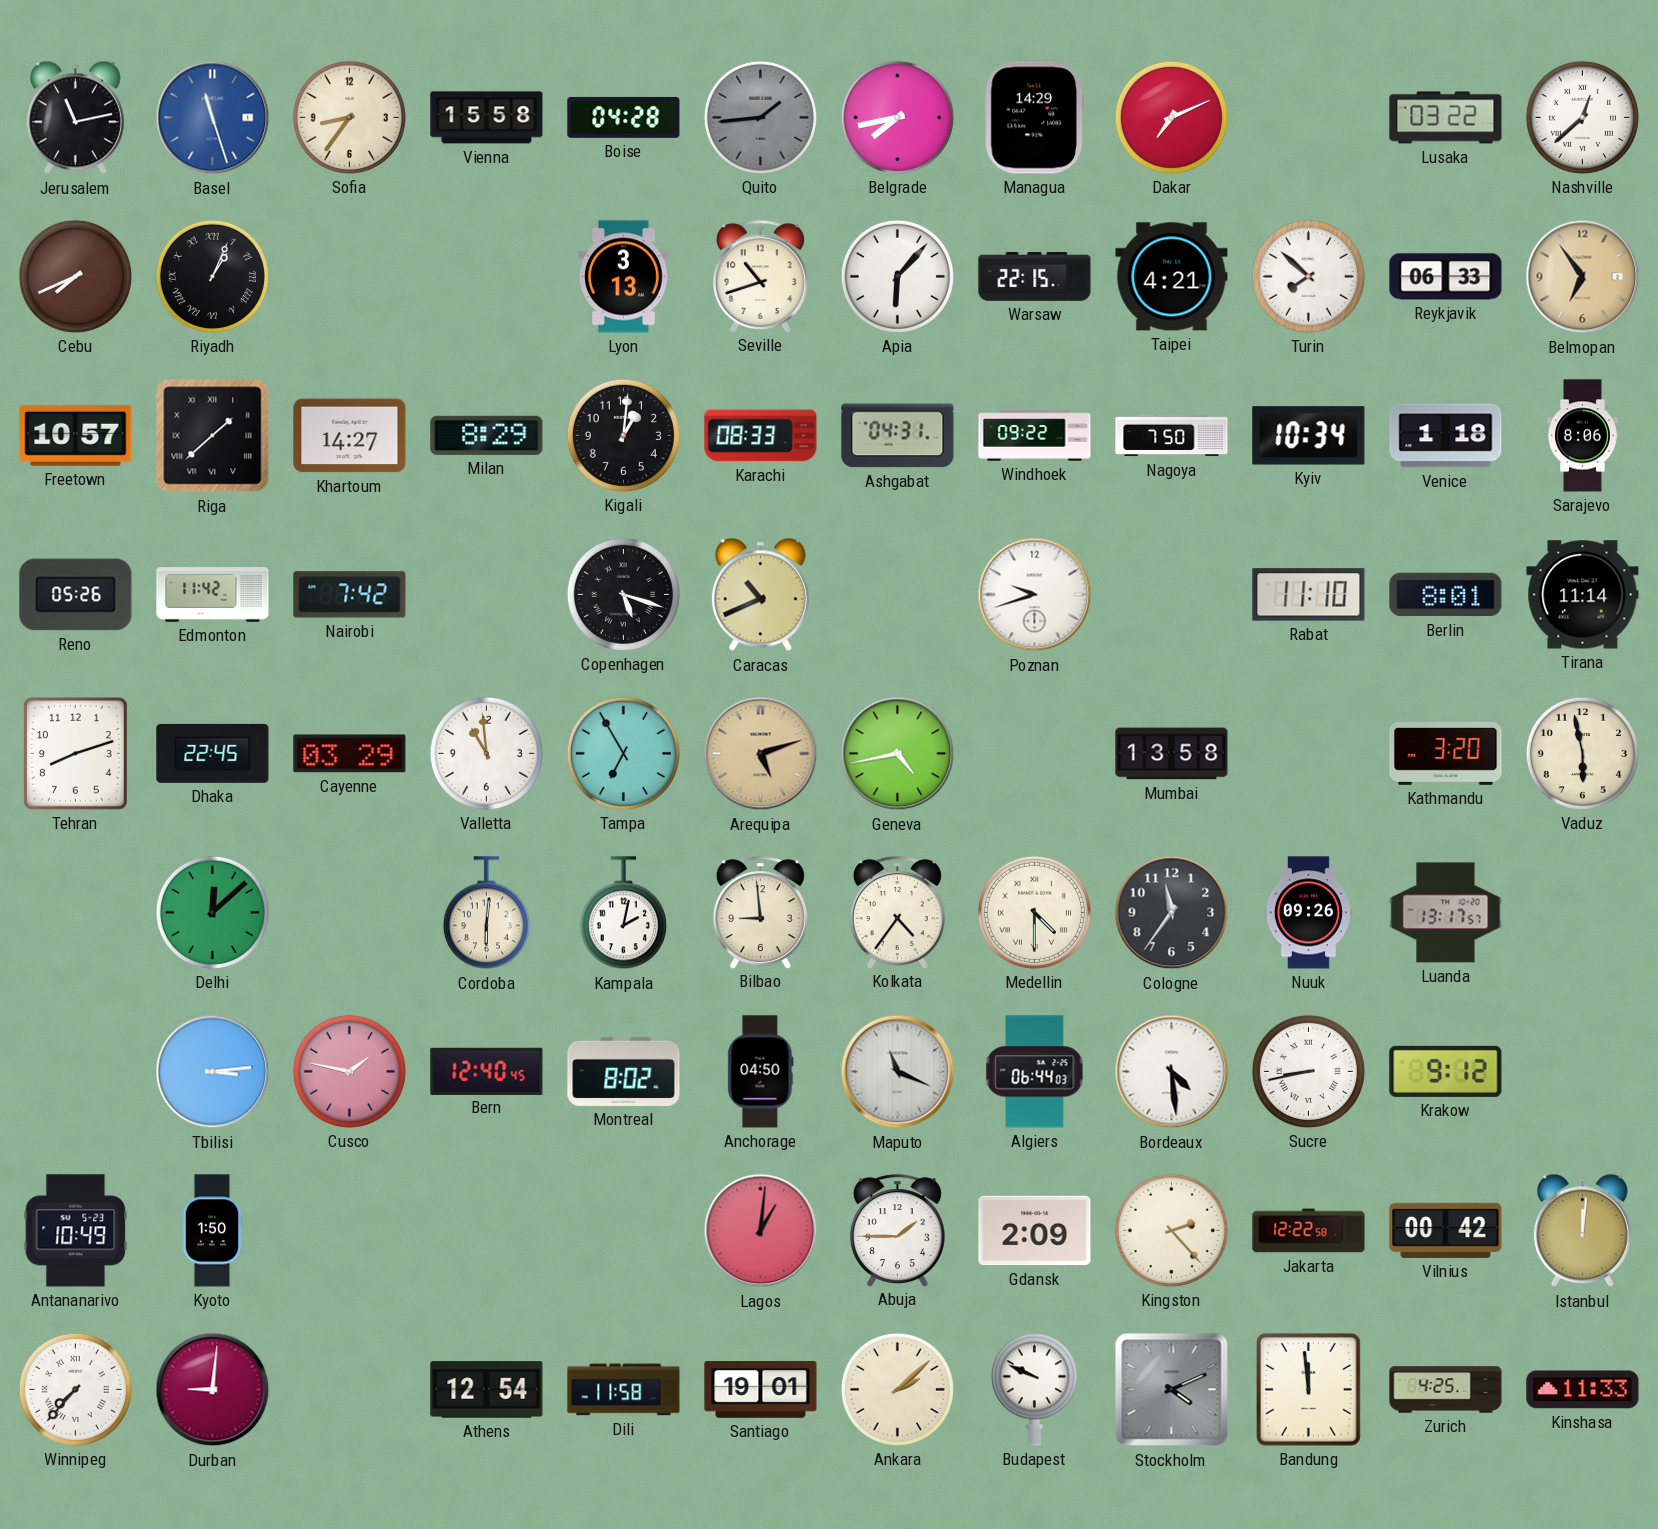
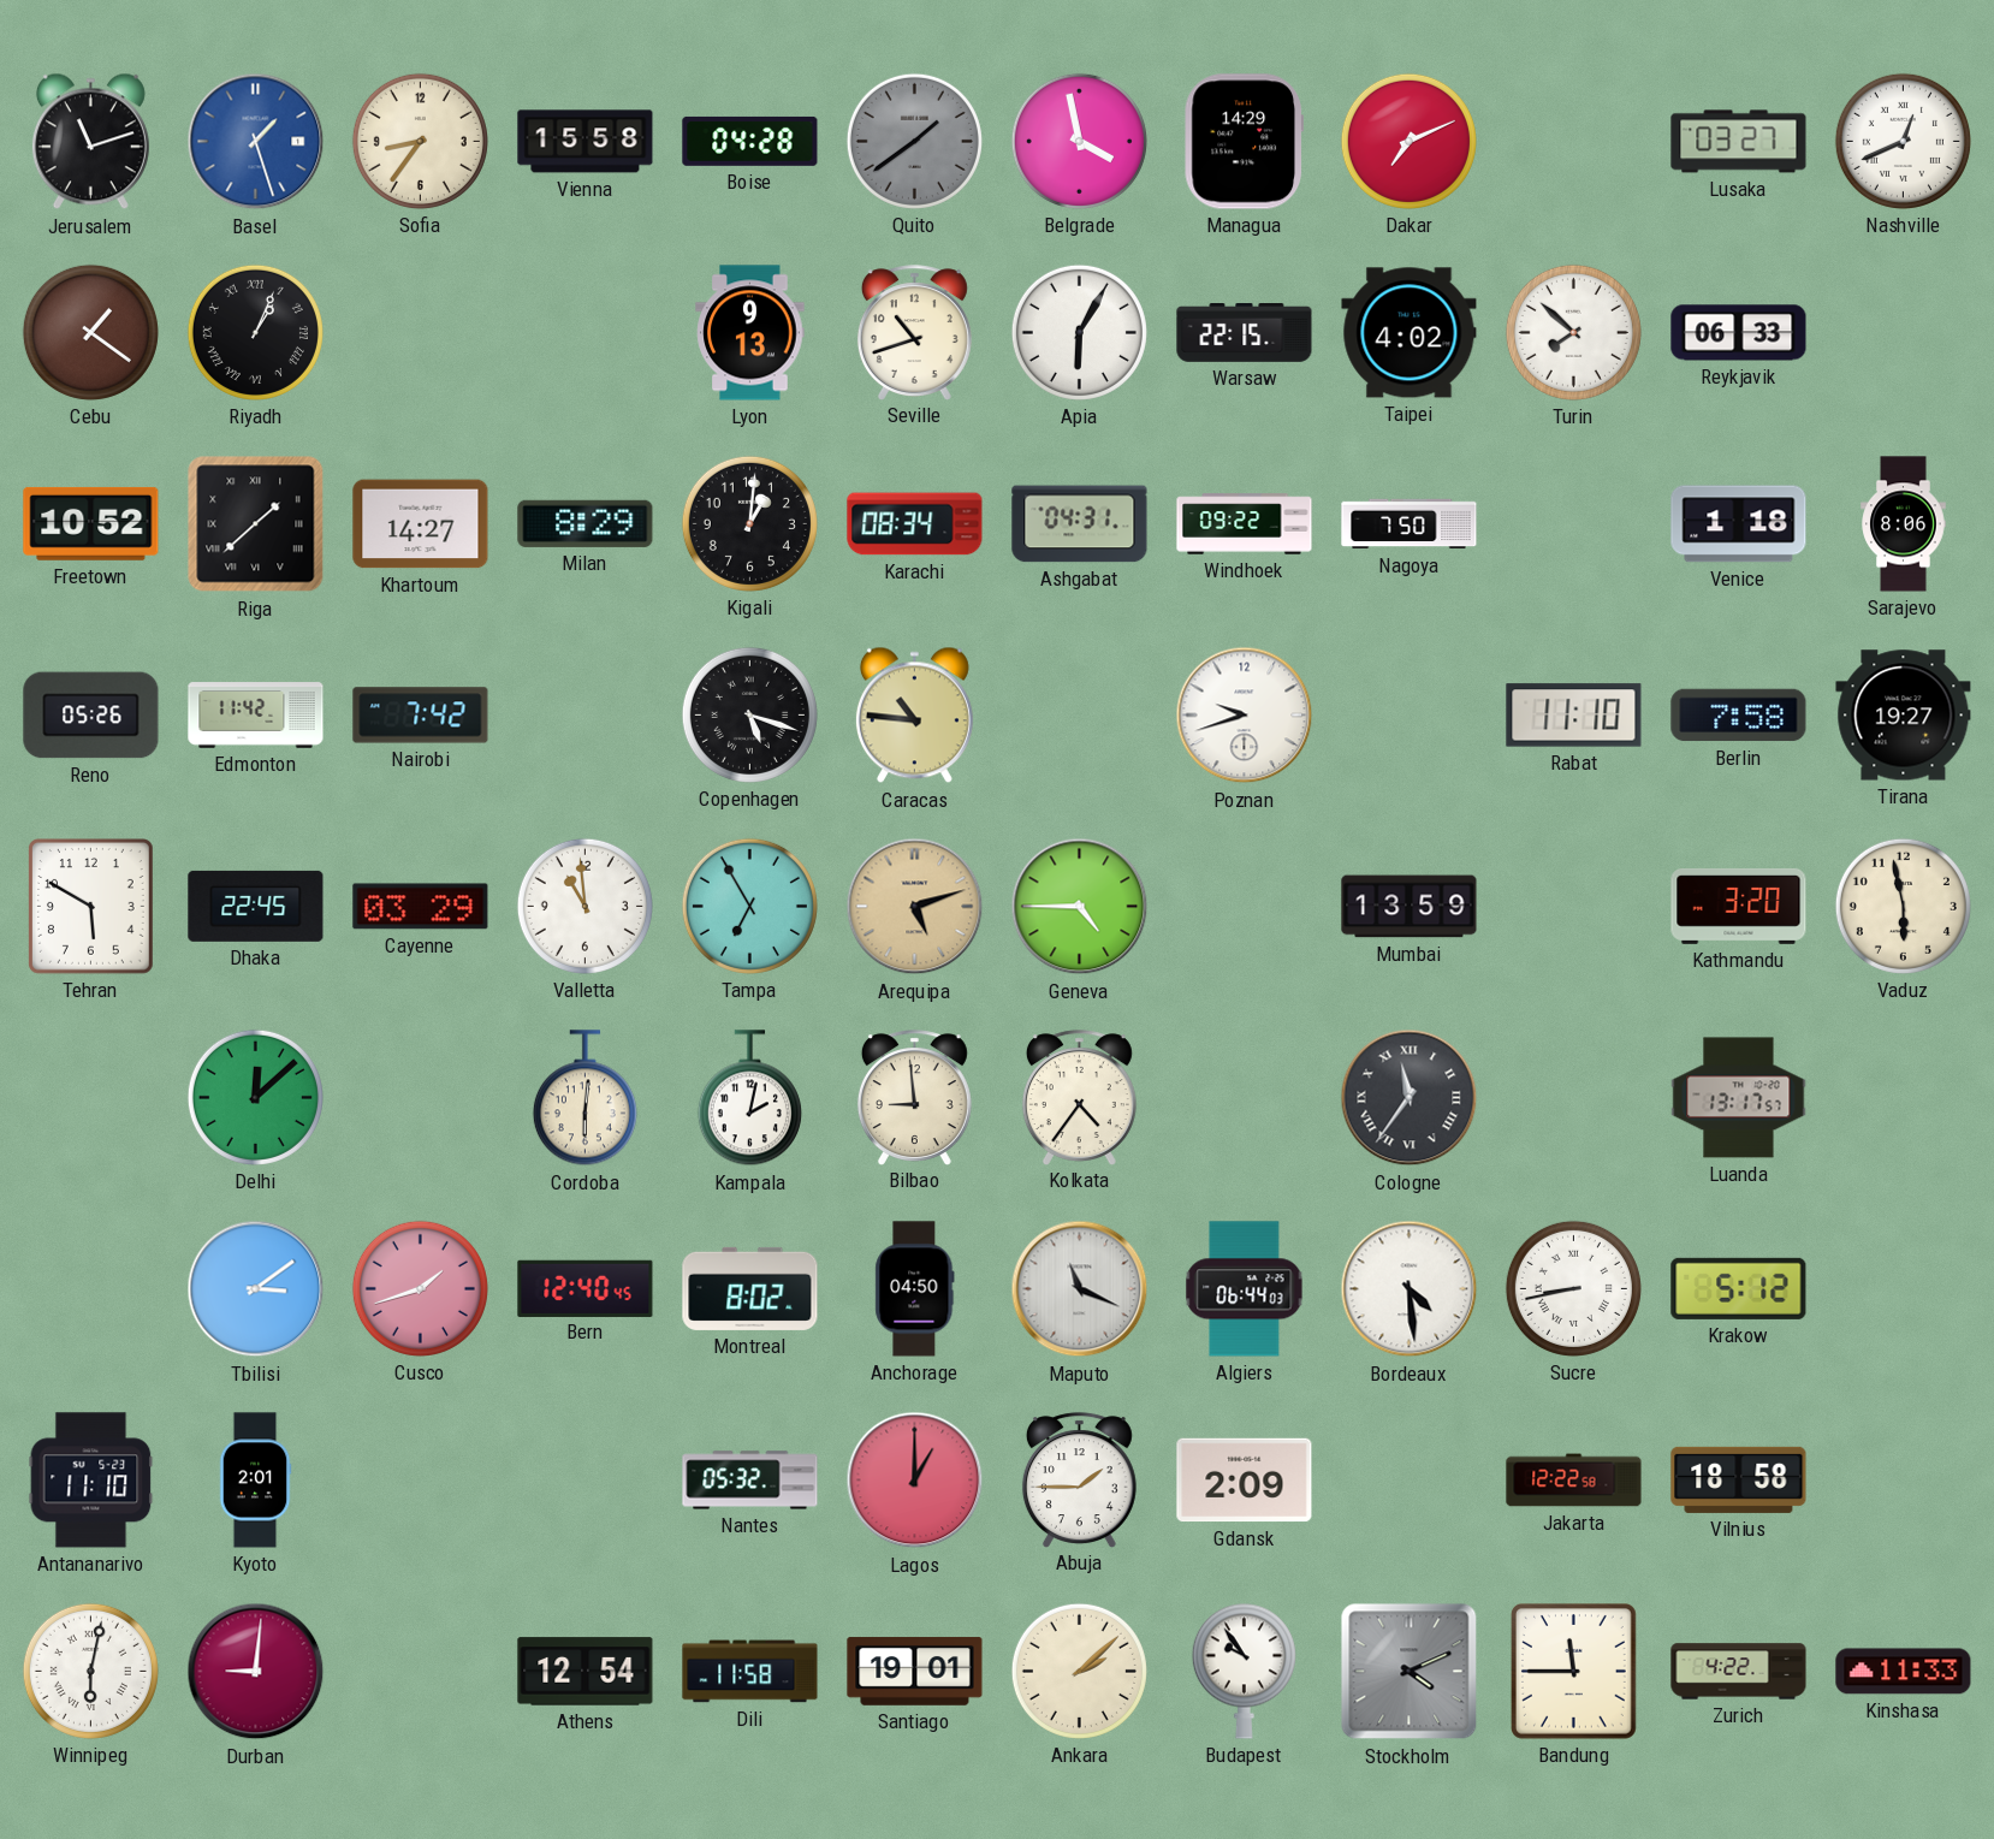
Jerusalem: 11:13 -> 11:12 (90, 142)
Basel: 11:27 -> 1:27 (256, 142)
Quito: 1:44 -> 1:39 (914, 141)
Belgrade: 7:43 -> 3:58 (1079, 141)
Lusaka: 03:22 -> 03:27 (1739, 142)
Nashville: 12:38 -> 12:41 (1903, 141)
Cebu: 7:41 -> 1:21 (90, 332)
Lyon: 3:13 -> 9:13 (750, 333)
Apia: 6:07 -> 6:05 (1079, 332)
Taipei: 4:21 -> 4:02 (1410, 333)
Belmopan: 6:54 -> none (1583, 277)
Freetown: 10:57 -> 10:52 (91, 523)
Karachi: 08:33 -> 08:34 (915, 524)
Kyiv: 10:34 -> none (1309, 436)
Caracas: 10:41 -> 10:46 (914, 716)
Berlin: 8:01 -> 7:58 (1739, 716)
Tirana: 11:14 -> 19:27 (1904, 716)
Tehran: 8:12 -> 5:50 (91, 907)
Geneva: 4:43 -> 4:45 (1080, 907)
Mumbai: 13:58 -> 13:59 (1410, 907)
Medellin: 4:30 -> none (1034, 912)
Cologne numerals: Arabic -> Roman (1410, 1098)
Nuuk: 09:26 -> none (1308, 913)
Tbilisi: 3:14 -> 3:09 (256, 1289)
Cusco: 1:47 -> 1:42 (420, 1288)
Krakow: 9:12 -> 5:12 (1739, 1288)
Antananarivo: 10:49 -> 11:10 (91, 1481)
Kyoto: 1:50 -> 2:01 (255, 1481)
Nantes: none -> 05:32 (750, 1481)
Lagos: 1:01 -> 1:00 (915, 1481)
Kingston: 2:23 -> none (1171, 1230)
Vilnius: 00:42 -> 18:58 (1739, 1479)
Istanbul: 12:01 -> none (1582, 1231)
Winnipeg: 7:37 -> 6:02 (90, 1671)
Budapest: 9:49 -> 9:54 (1244, 1671)
Bandung: 11:59 -> 11:45 (1574, 1672)
Zurich: 4:25 -> 4:22 (1739, 1672)
